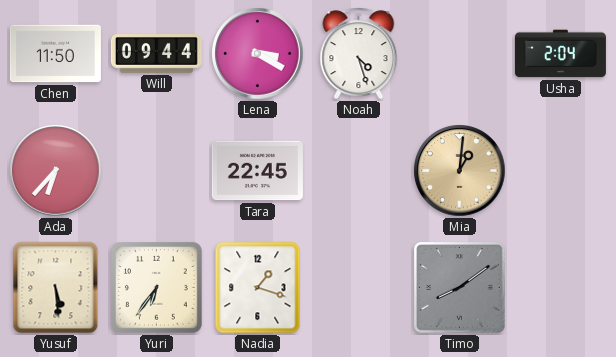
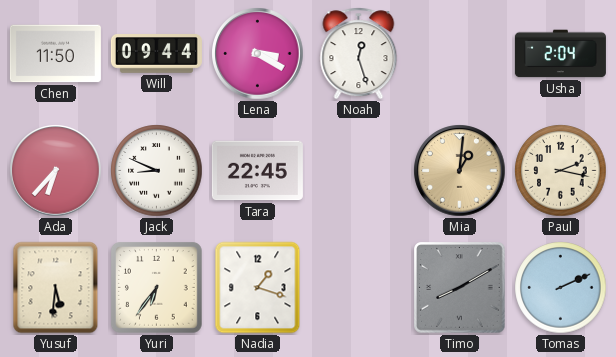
Noah: 4:27 -> 12:27 (359, 54)
Jack: none -> 8:49 (157, 171)
Paul: none -> 2:17 (561, 171)
Yusuf: 5:29 -> 5:31 (56, 288)
Timo: 8:09 -> 8:10 (460, 288)
Tomas: none -> 2:11 (561, 288)
